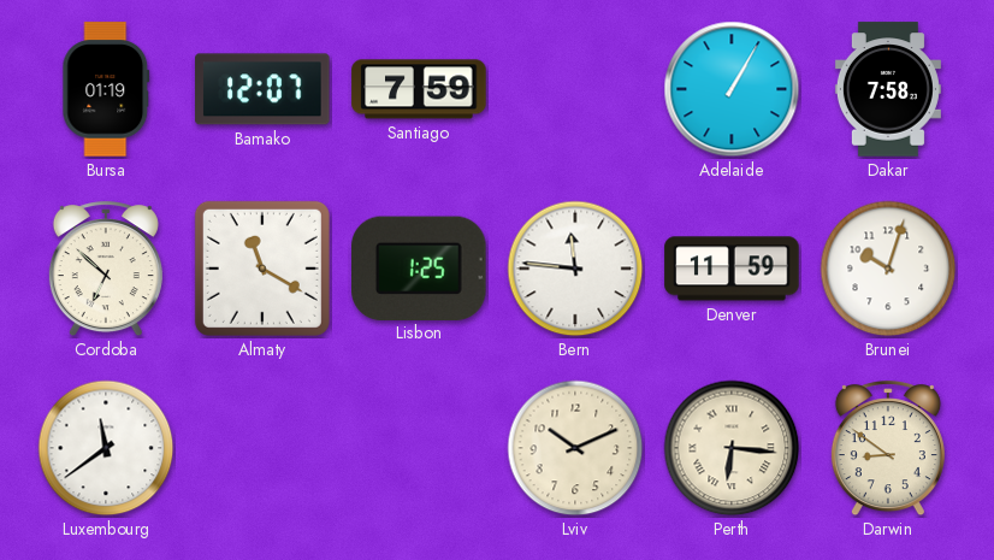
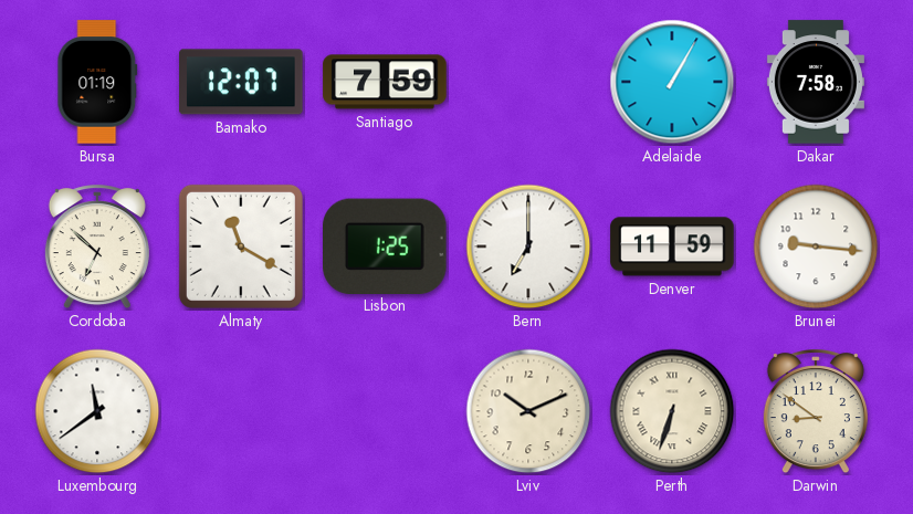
Bern: 11:46 -> 7:00 (528, 246)
Brunei: 10:03 -> 9:16 (816, 246)
Perth: 6:16 -> 6:33 (672, 411)
